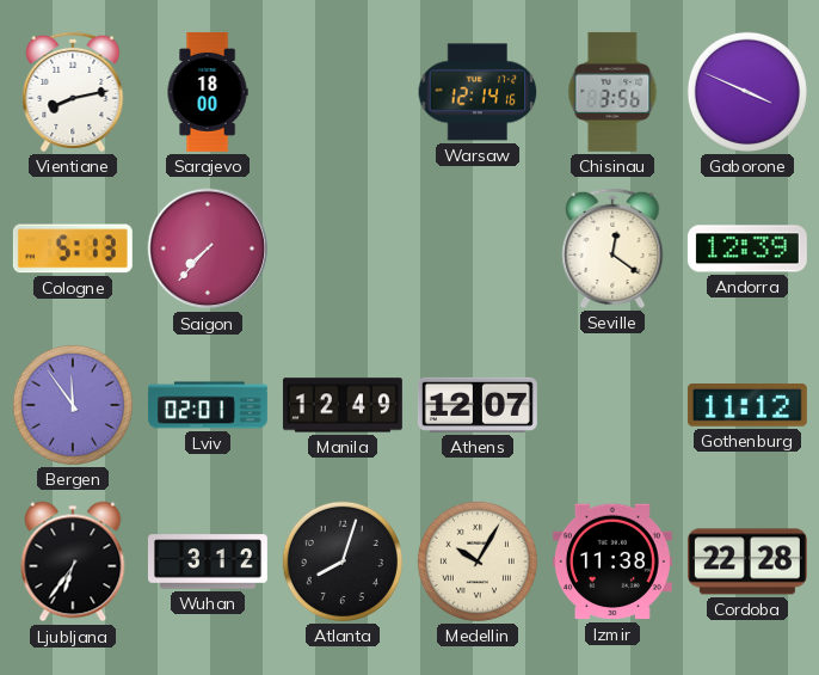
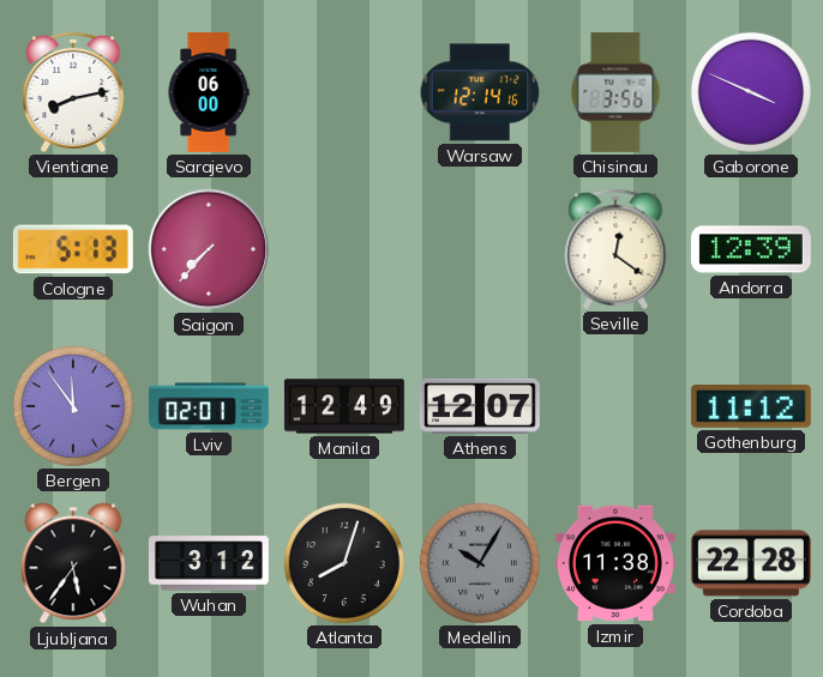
Sarajevo: 18:00 -> 06:00 (209, 92)
Ljubljana: 6:36 -> 5:36 (73, 563)
Medellin dial: cream -> grey (480, 563)
